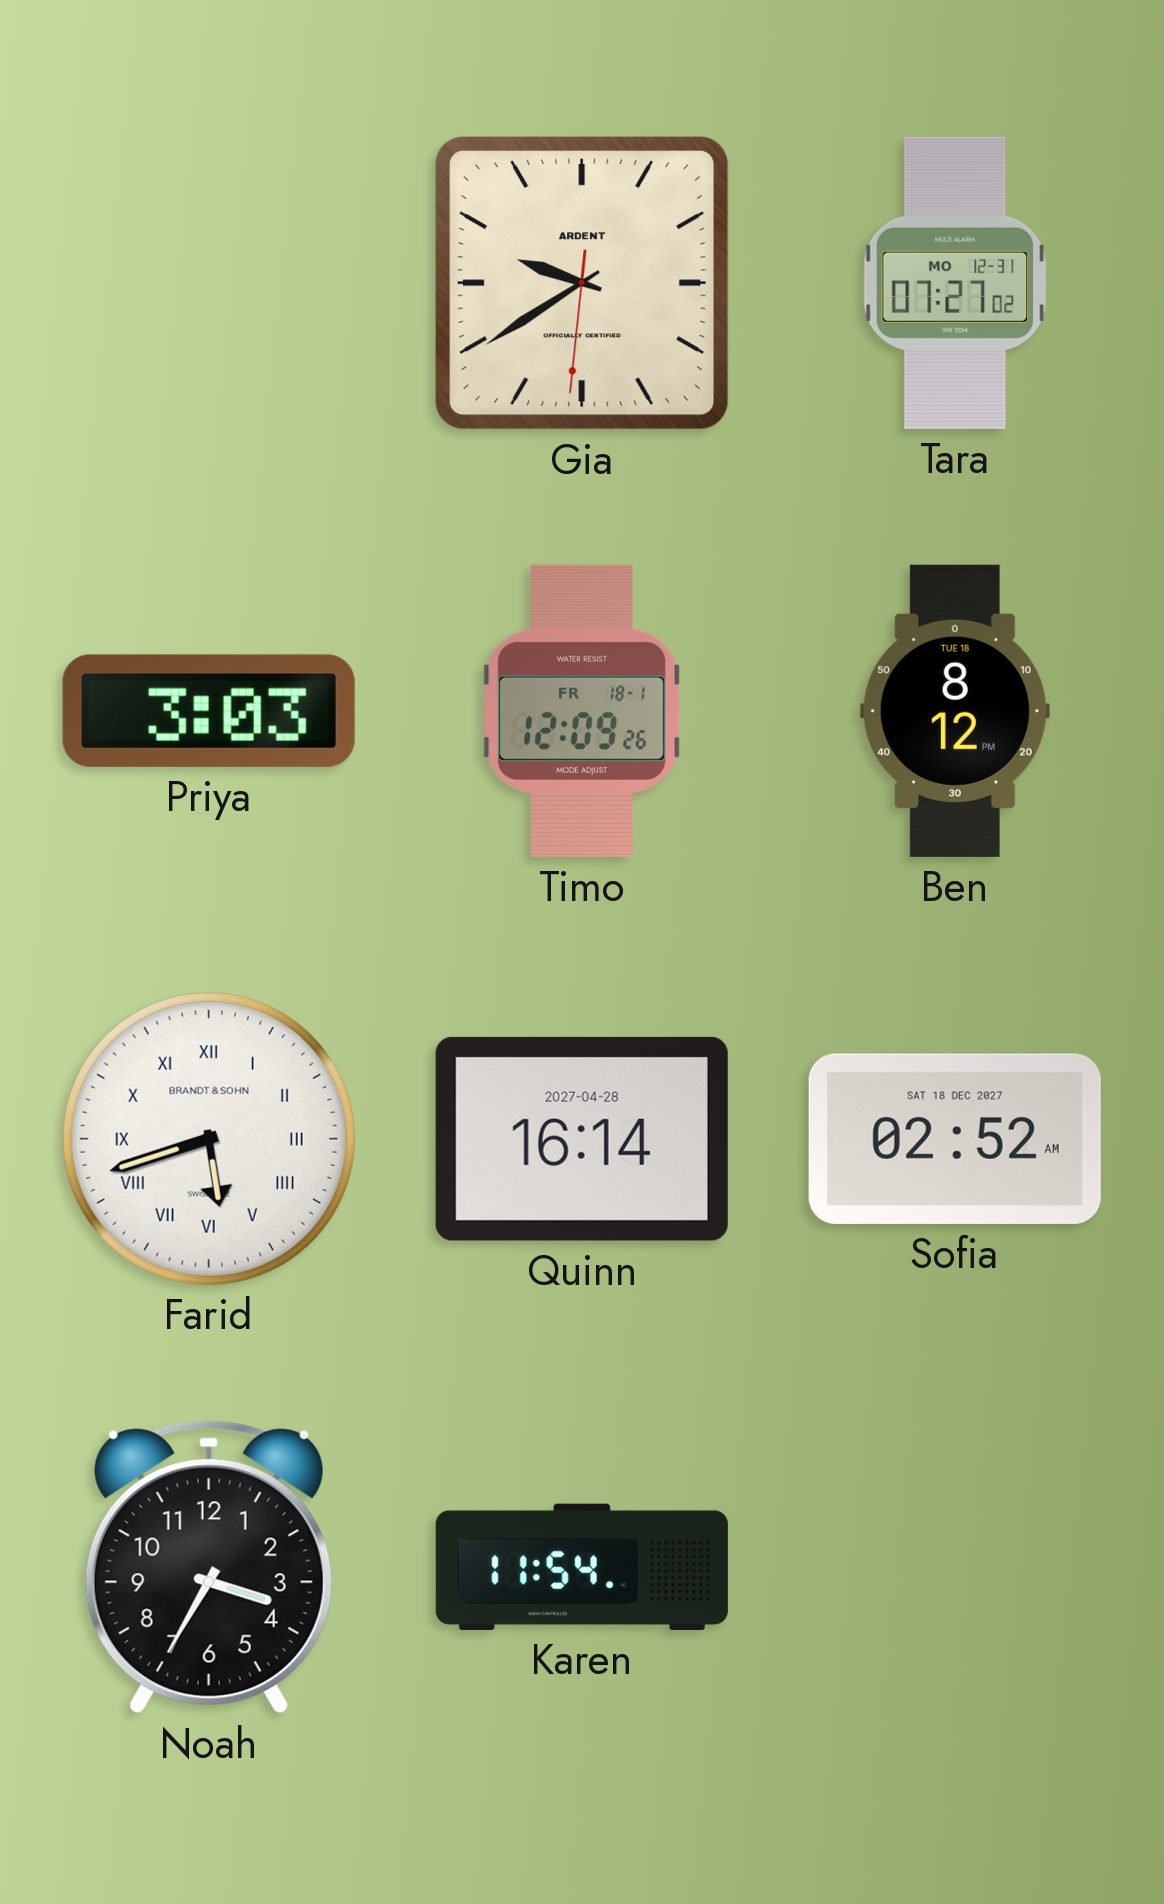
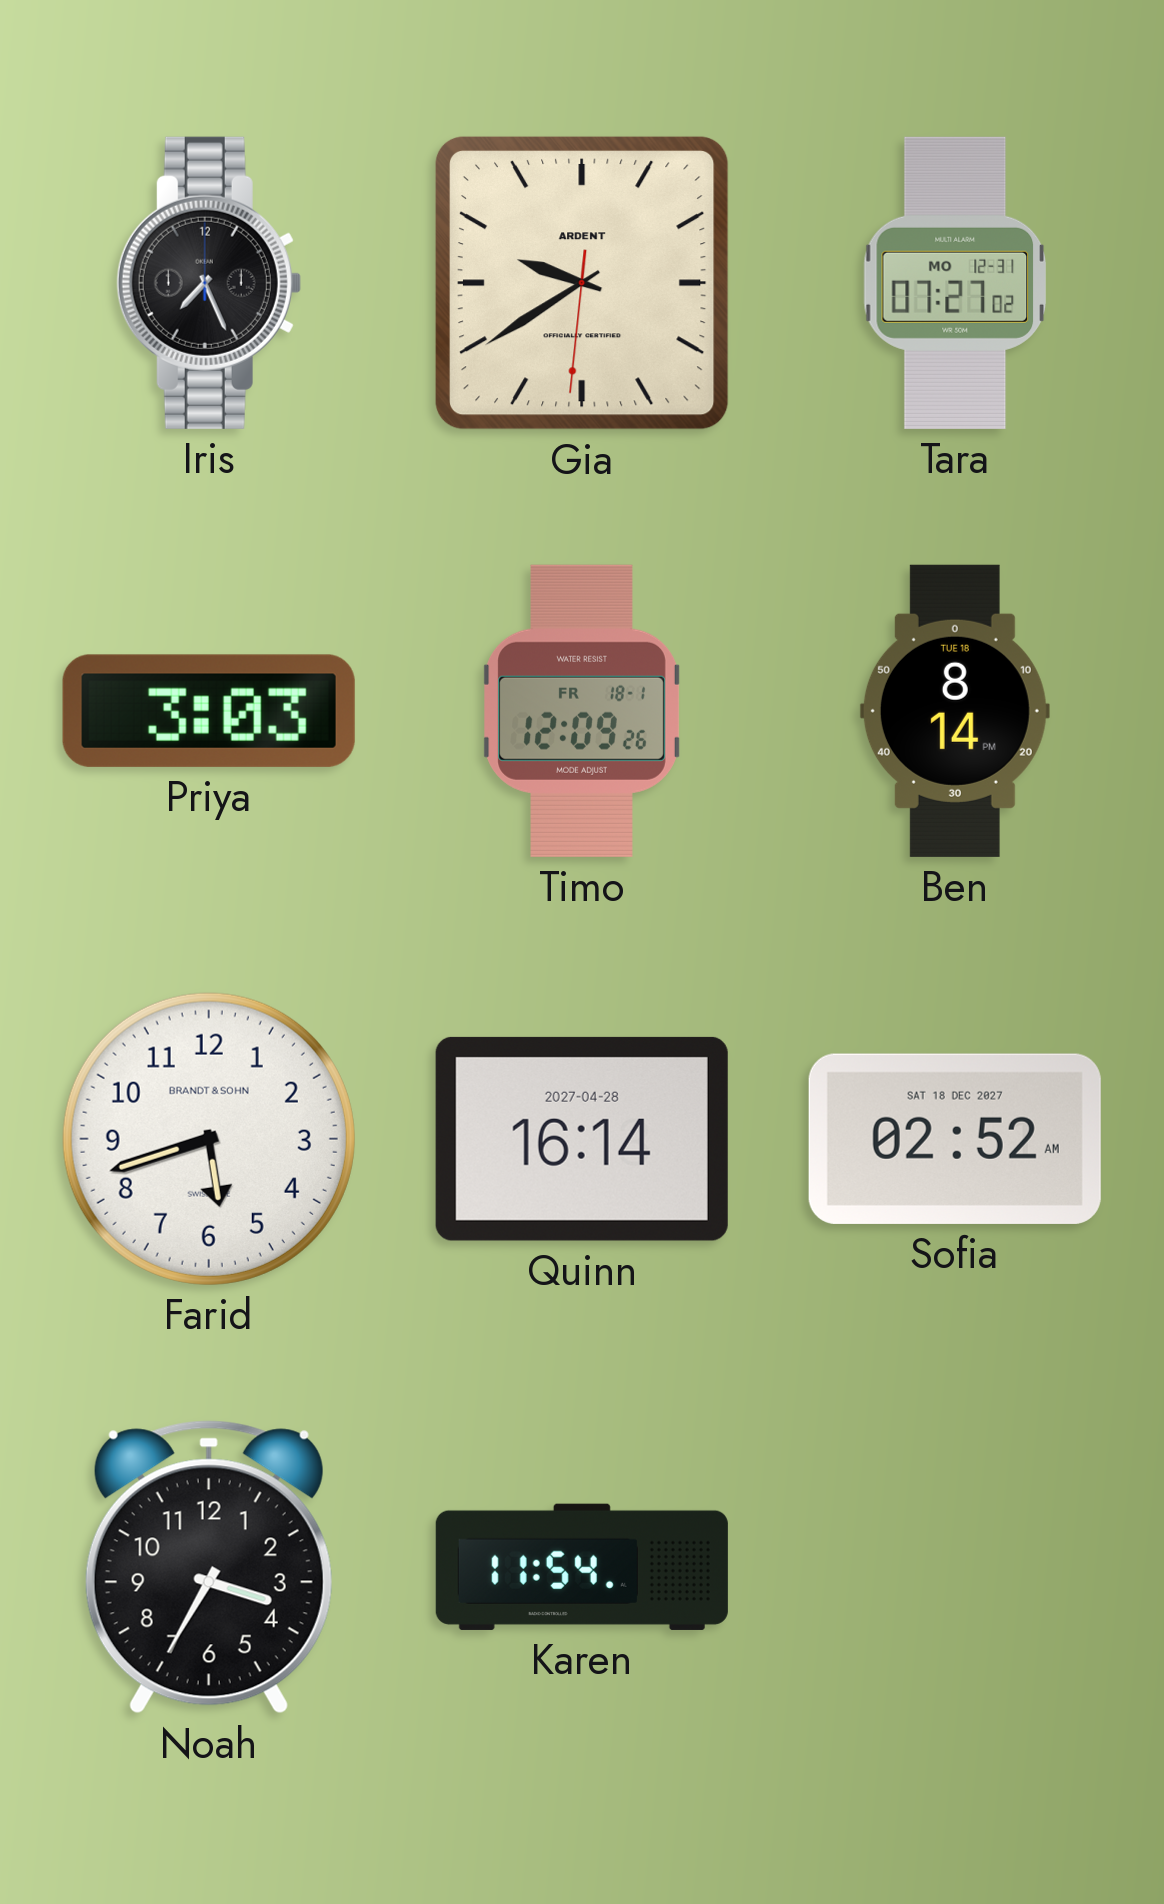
Iris: none -> 7:26 (209, 283)
Ben: 8:12 -> 8:14 (955, 711)
Farid numerals: Roman -> Arabic (209, 1139)
